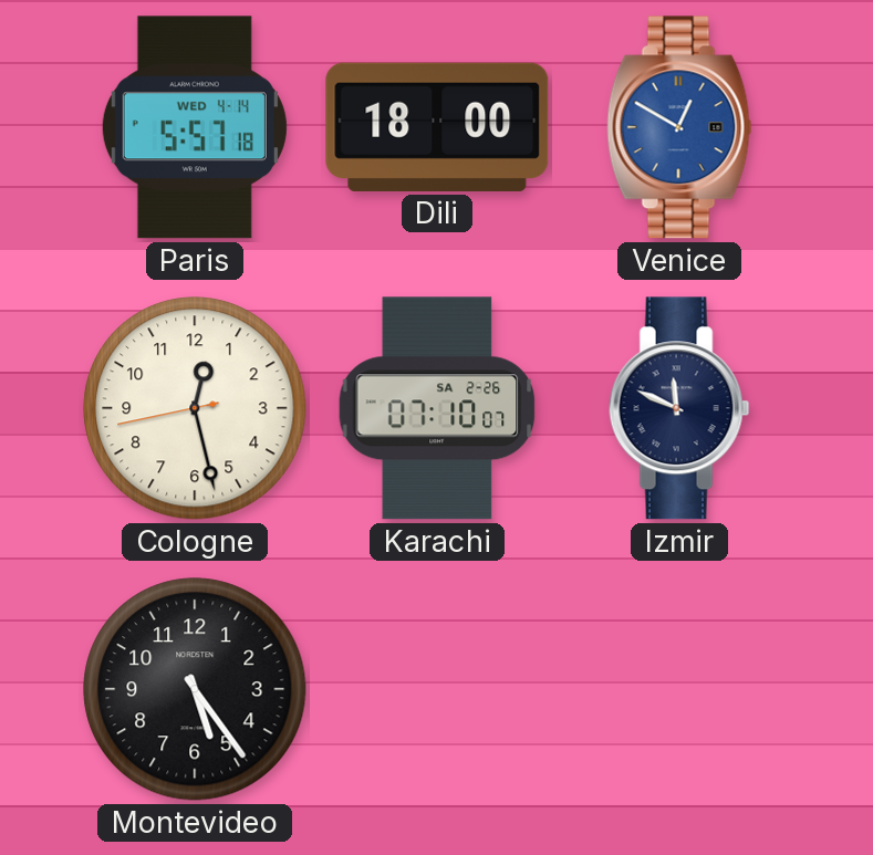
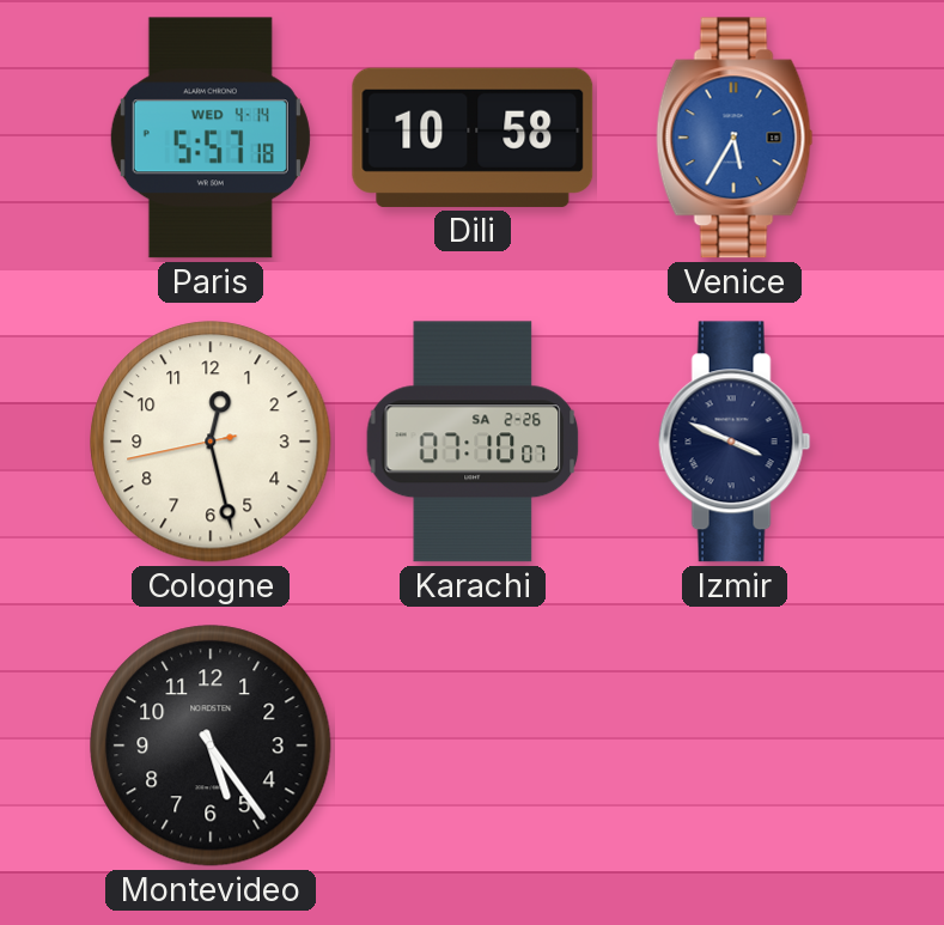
Dili: 18:00 -> 10:58 (473, 138)
Venice: 12:50 -> 5:35 (735, 138)
Izmir: 11:49 -> 3:49 (735, 442)
